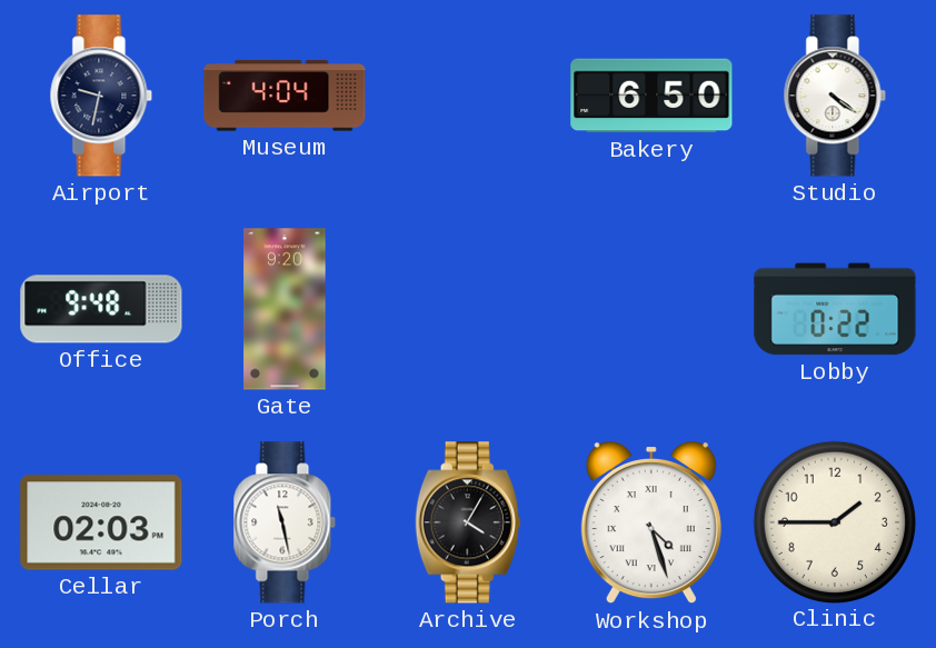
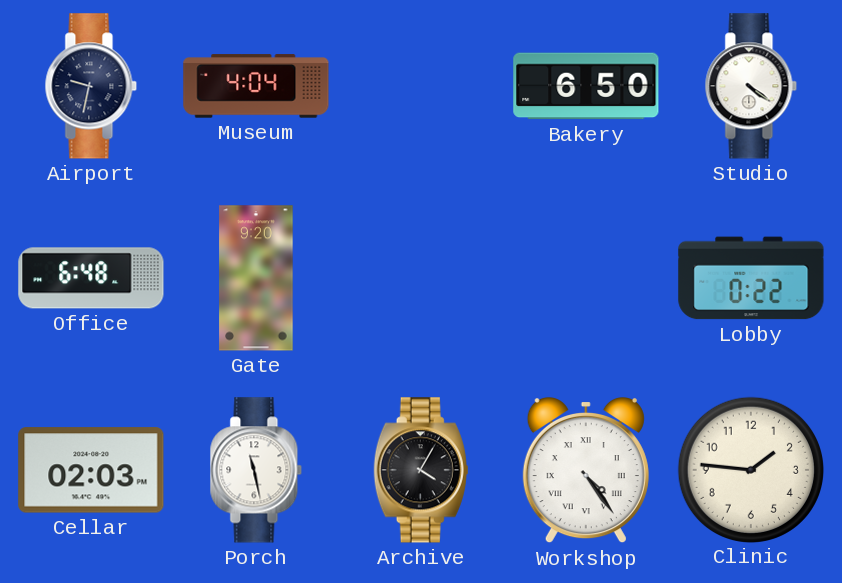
Office: 9:48 -> 6:48 (91, 278)
Workshop: 4:27 -> 4:24 (586, 471)
Clinic: 1:45 -> 1:46 (750, 469)
